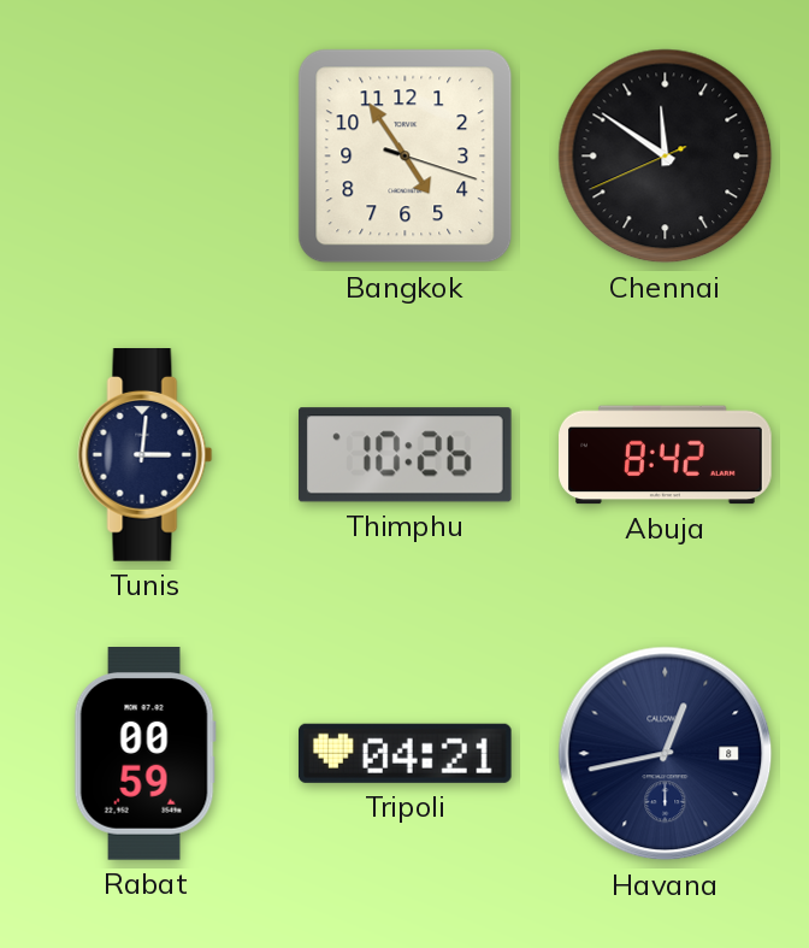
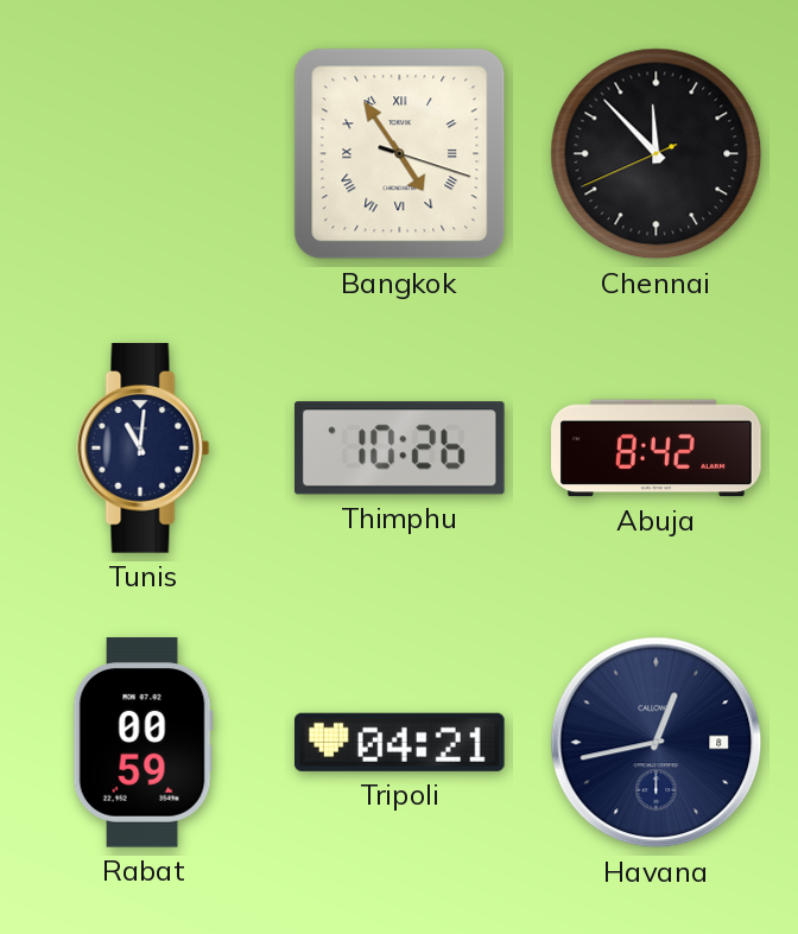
Bangkok numerals: Arabic -> Roman (400, 154)
Chennai: 11:50 -> 11:52 (657, 154)
Tunis: 3:01 -> 11:01 (144, 449)
